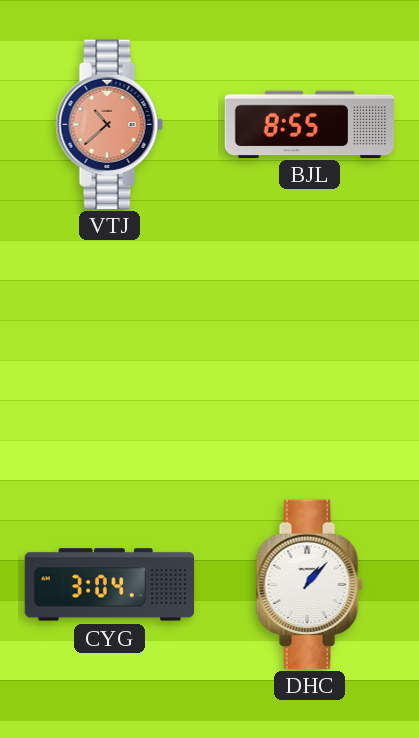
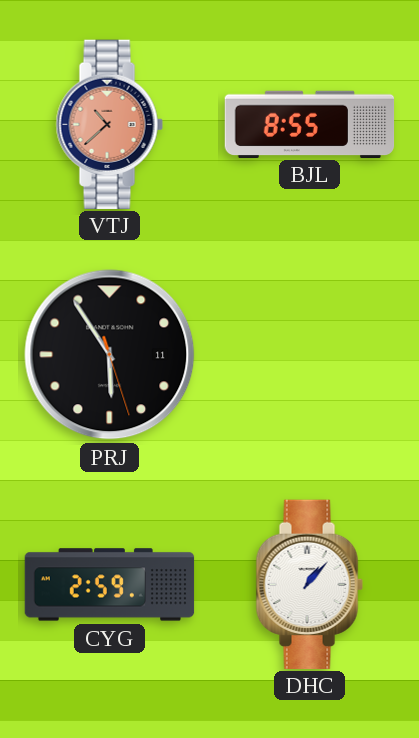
PRJ: none -> 5:54 (110, 355)
CYG: 3:04 -> 2:59 (110, 585)
